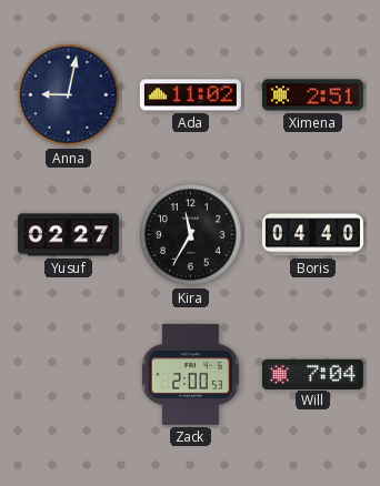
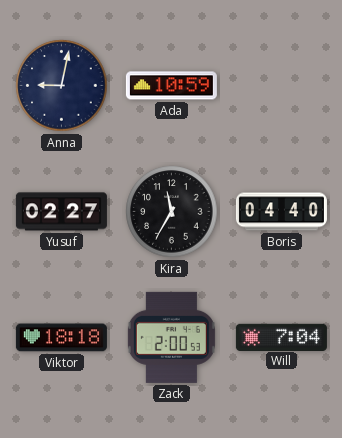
Ada: 11:02 -> 10:59 (171, 86)
Ximena: 2:51 -> none (312, 95)
Viktor: none -> 18:18 (61, 338)
